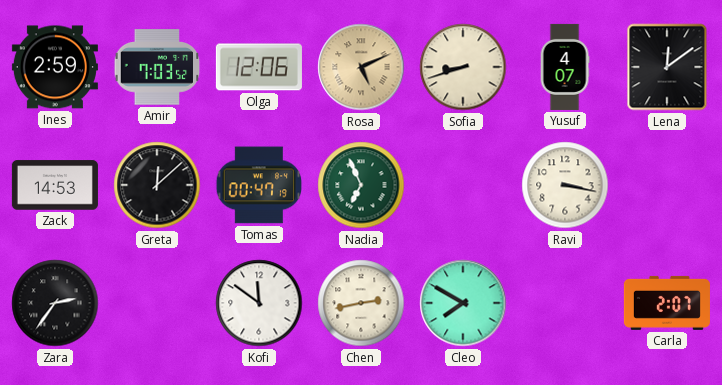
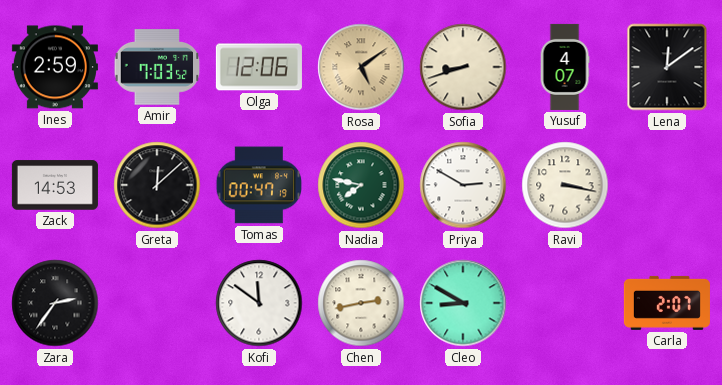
Rosa: 5:11 -> 5:09 (361, 67)
Nadia: 6:56 -> 7:47 (361, 185)
Priya: none -> 2:50 (463, 185)
Cleo: 7:50 -> 8:50 (463, 303)
